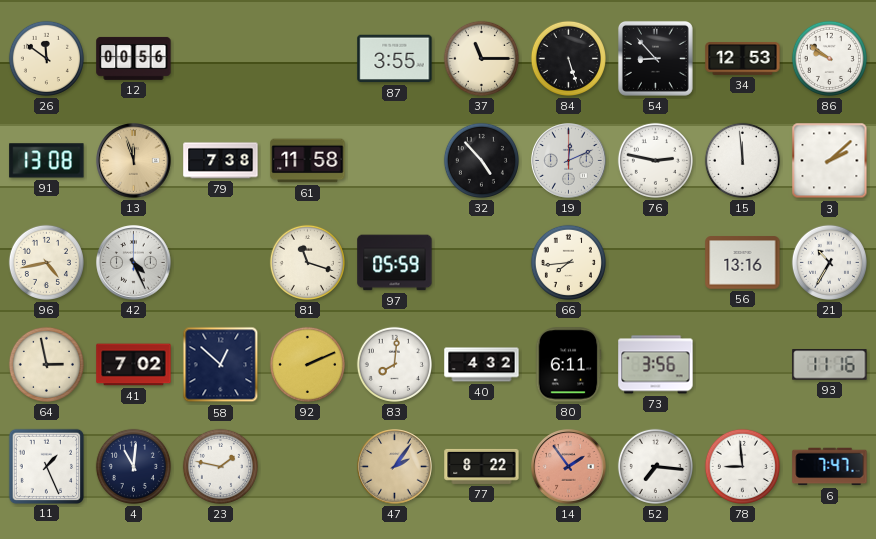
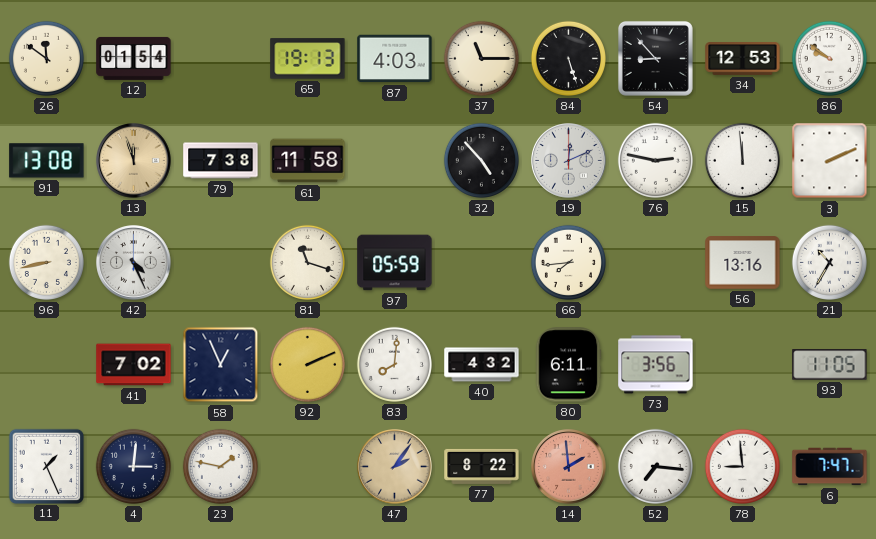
12: 00:56 -> 01:54 (134, 58)
65: none -> 19:13 (308, 59)
87: 3:55 -> 4:03 (395, 59)
3: 2:08 -> 2:11 (830, 161)
96: 4:43 -> 8:43 (46, 262)
64: 2:58 -> none (46, 364)
58: 12:52 -> 12:56 (221, 365)
93: 11:16 -> 11:05 (830, 365)
4: 11:01 -> 3:01 (133, 466)
14: 1:54 -> 1:59 (569, 467)
